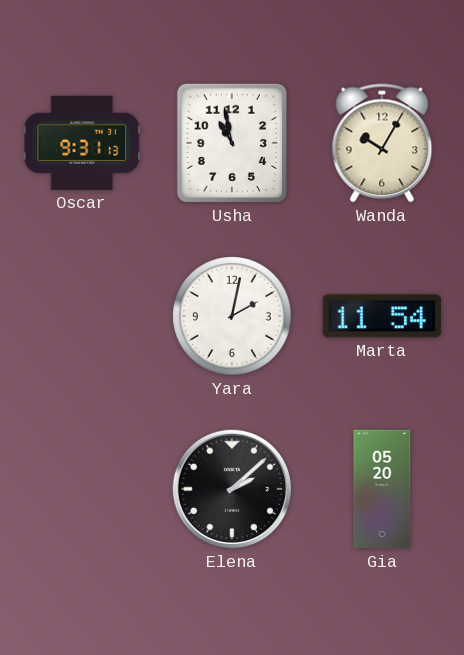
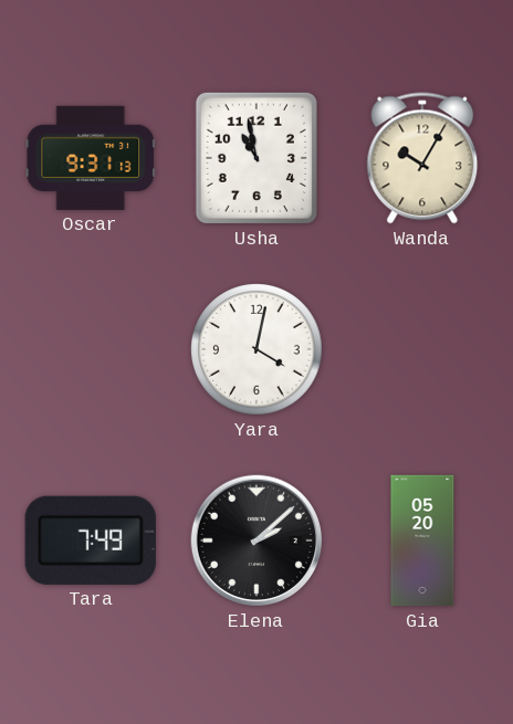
Yara: 2:02 -> 4:02 (256, 349)
Marta: 11:54 -> none (381, 316)
Tara: none -> 7:49 (91, 541)
